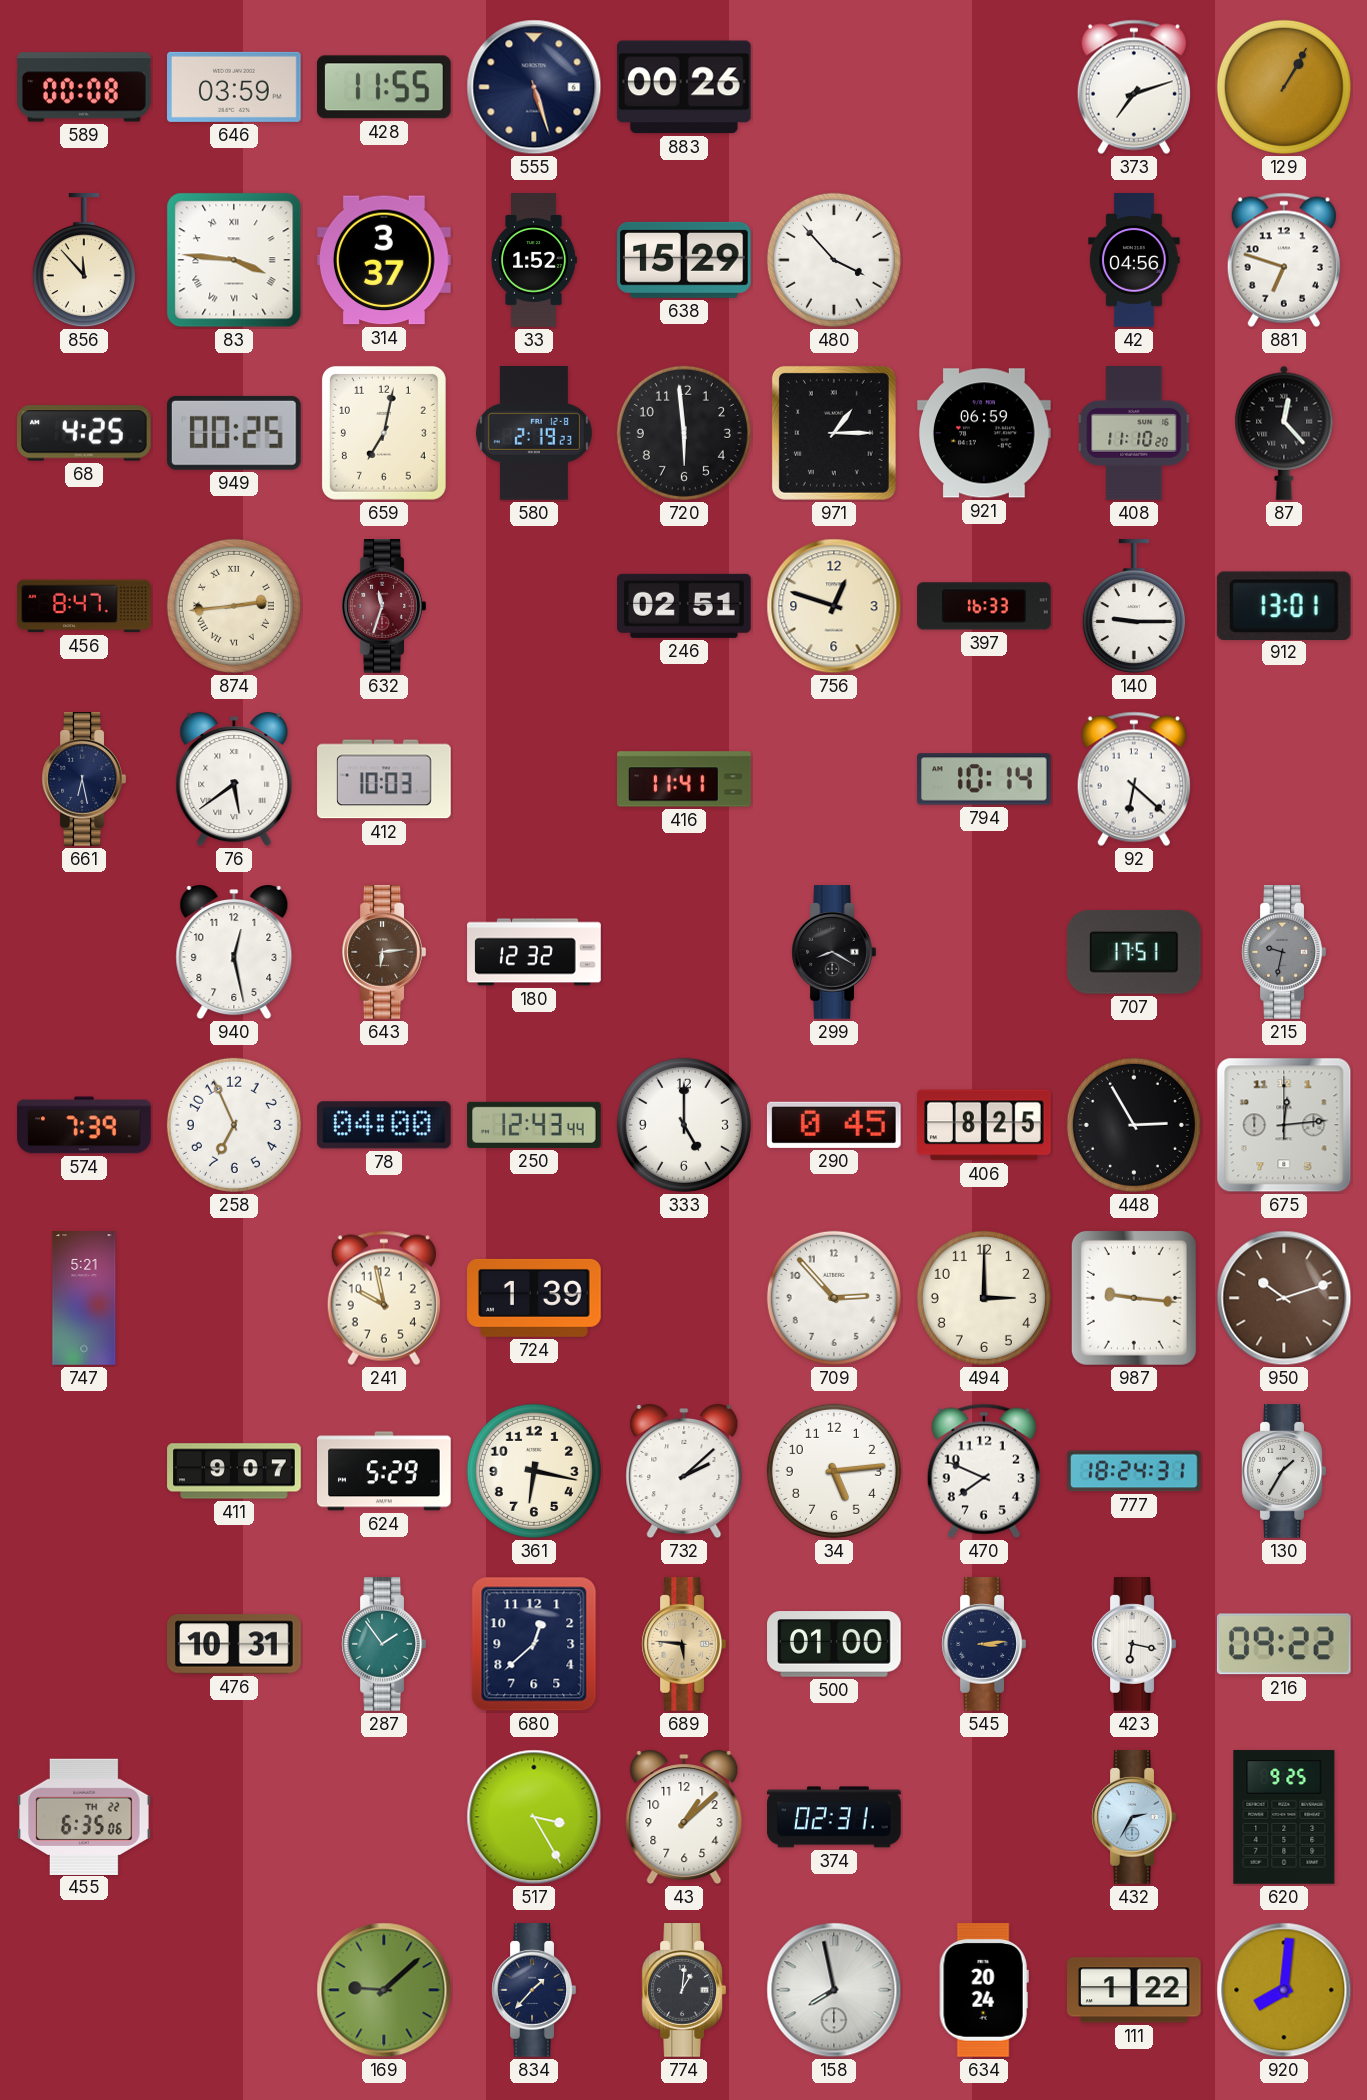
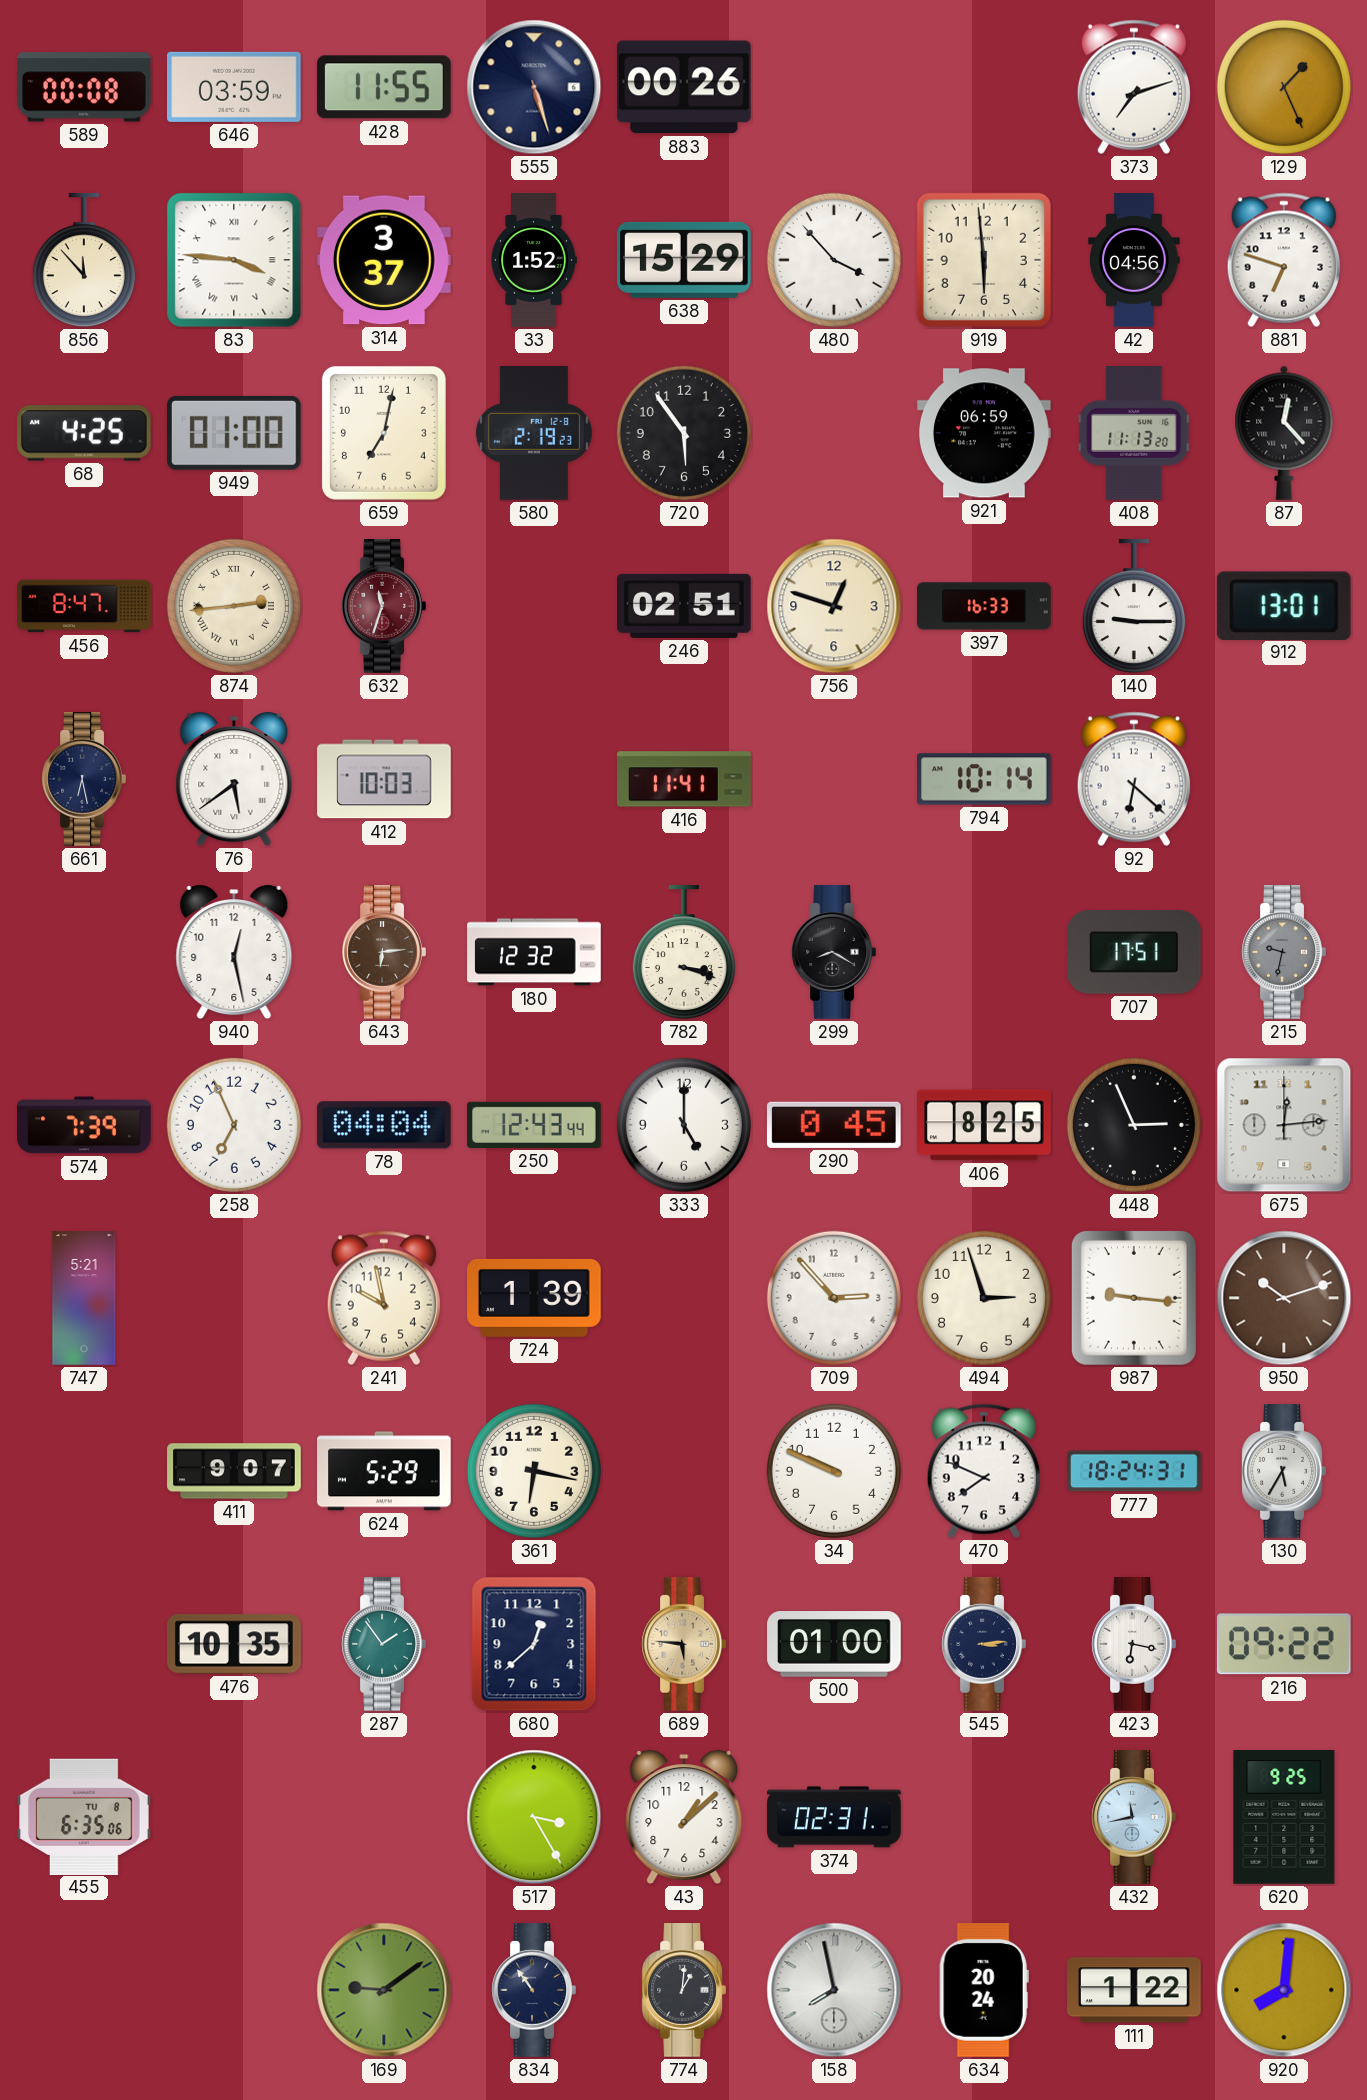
129: 1:05 -> 1:26 (1284, 87)
919: none -> 5:59 (984, 260)
949: 00:25 -> 01:00 (234, 433)
720: 5:59 -> 5:54 (684, 433)
971: 1:15 -> none (834, 433)
408: 11:10 -> 11:13 (1135, 433)
782: none -> 3:18 (684, 953)
78: 04:00 -> 04:04 (384, 1125)
448: 2:55 -> 2:56 (1134, 1125)
494: 3:00 -> 2:57 (984, 1298)
732: 2:08 -> none (684, 1472)
34: 5:14 -> 9:49 (834, 1471)
130: 1:35 -> 5:35 (1284, 1471)
476: 10:31 -> 10:35 (234, 1644)
455 date: TH 22 -> TU 8 (85, 1816)
432: 2:35 -> 11:43 (1134, 1817)
169: 9:08 -> 9:09 (384, 1990)
834: 1:37 -> 10:54 (534, 1990)
